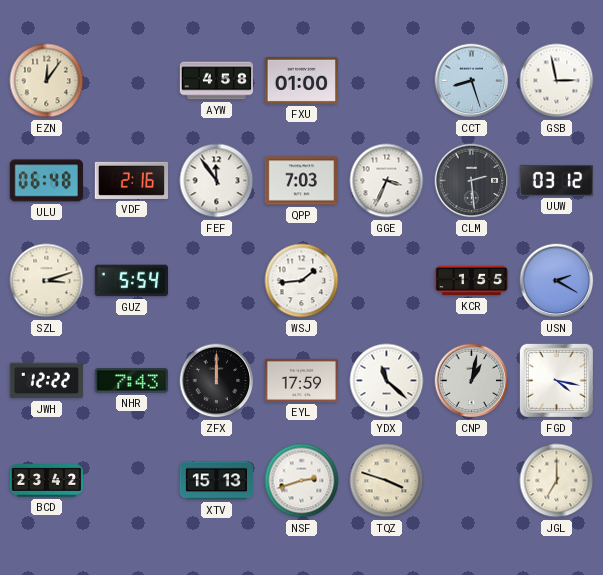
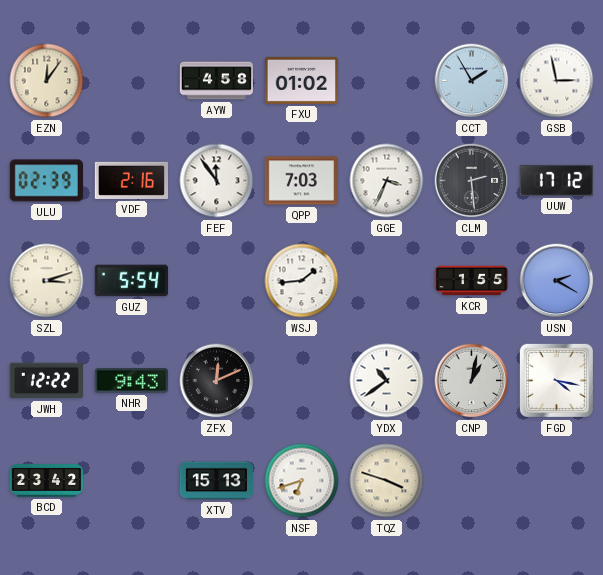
FXU: 01:00 -> 01:02 (301, 80)
CCT: 8:27 -> 1:55 (472, 81)
ULU: 06:48 -> 02:39 (46, 181)
UUW: 03:12 -> 17:12 (557, 180)
NHR: 7:43 -> 9:43 (131, 381)
ZFX: 12:00 -> 12:11 (217, 381)
EYL: 17:59 -> none (301, 380)
YDX: 11:22 -> 10:39 (387, 381)
NSF: 2:42 -> 6:42 (302, 481)
JGL: 7:00 -> none (557, 481)
